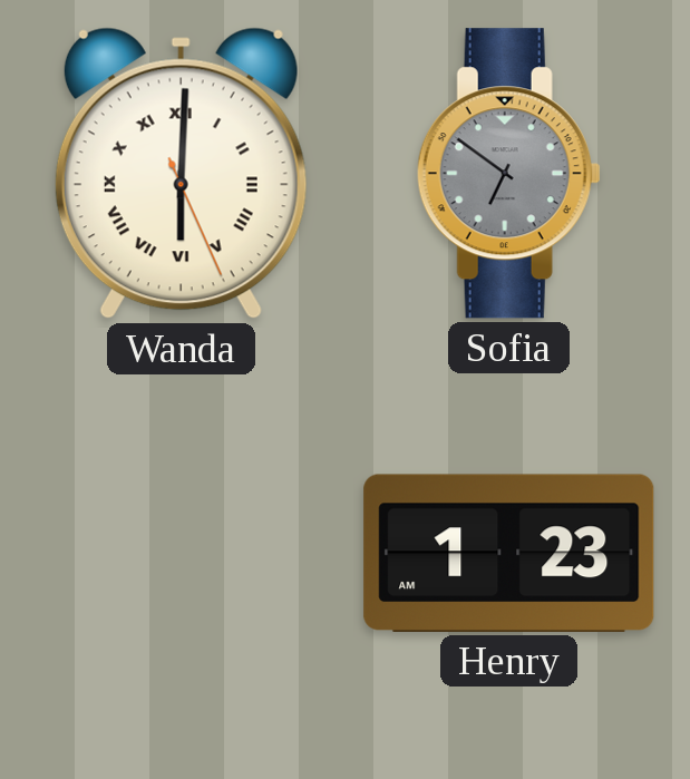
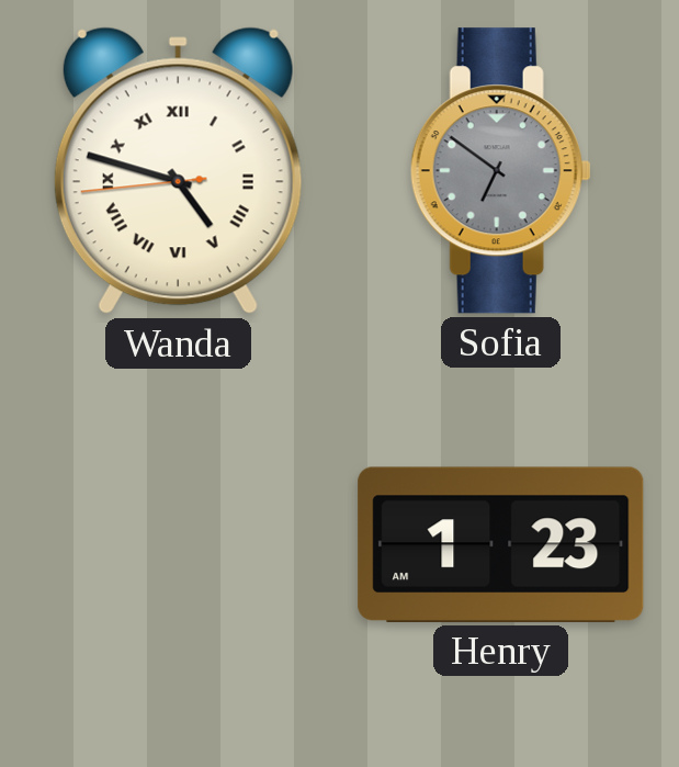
Wanda: 6:00 -> 4:47 (178, 171)
